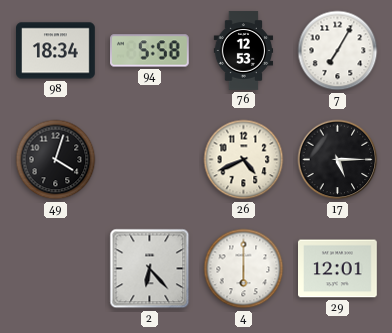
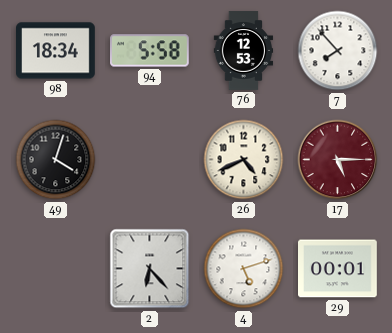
7: 7:05 -> 7:53 (338, 51)
17 dial: black -> burgundy (338, 160)
4: 6:00 -> 5:12 (244, 269)
29: 12:01 -> 00:01 (338, 269)
